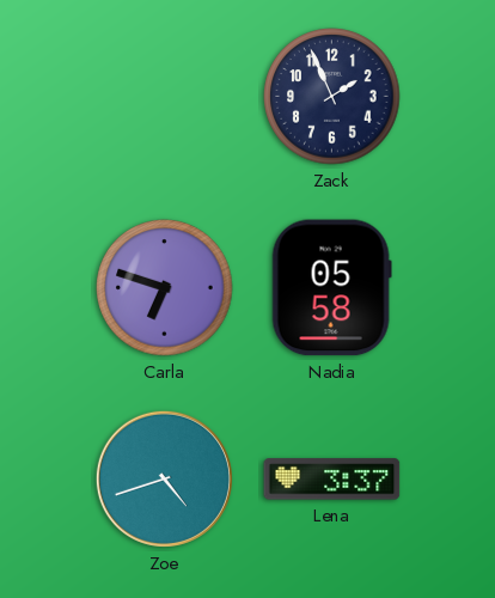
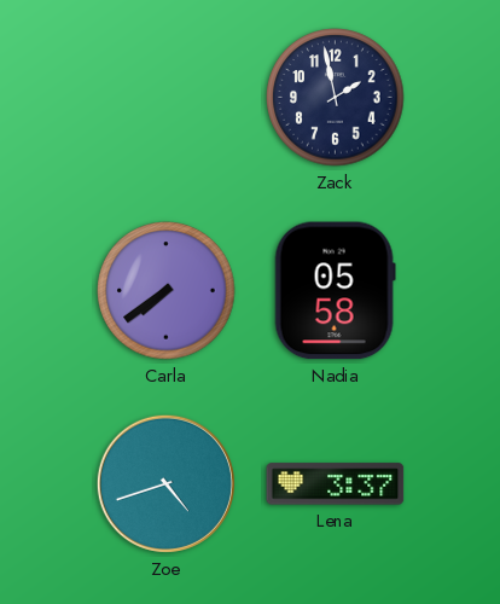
Zack: 1:56 -> 1:58 (336, 98)
Carla: 6:48 -> 7:39 (167, 291)
